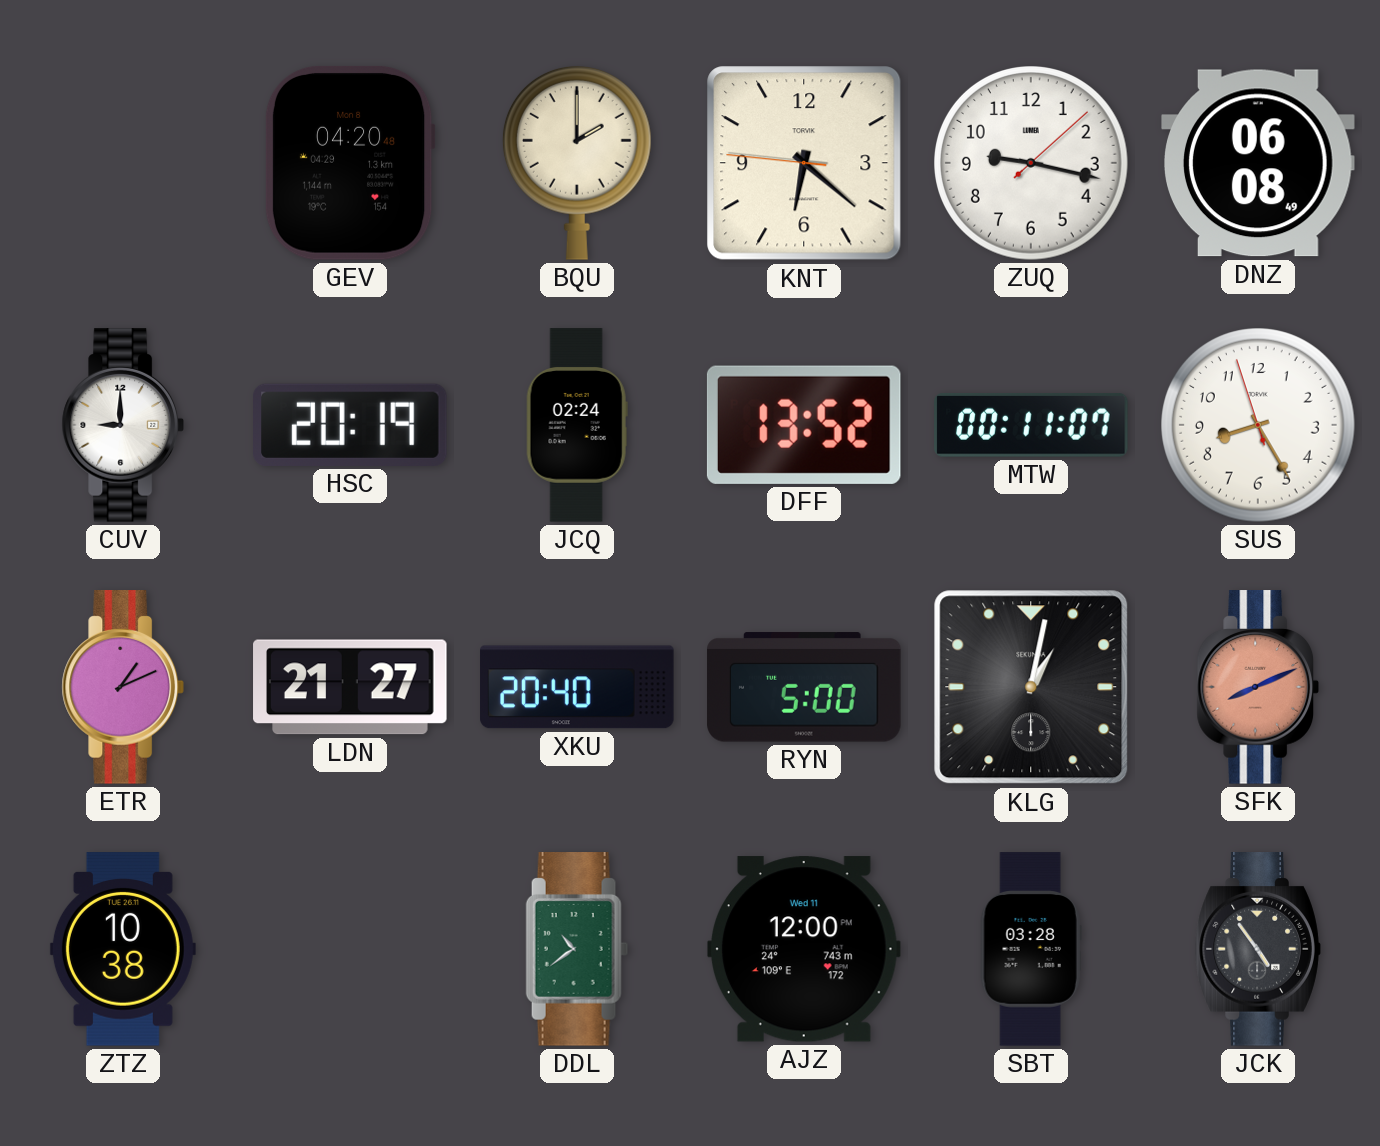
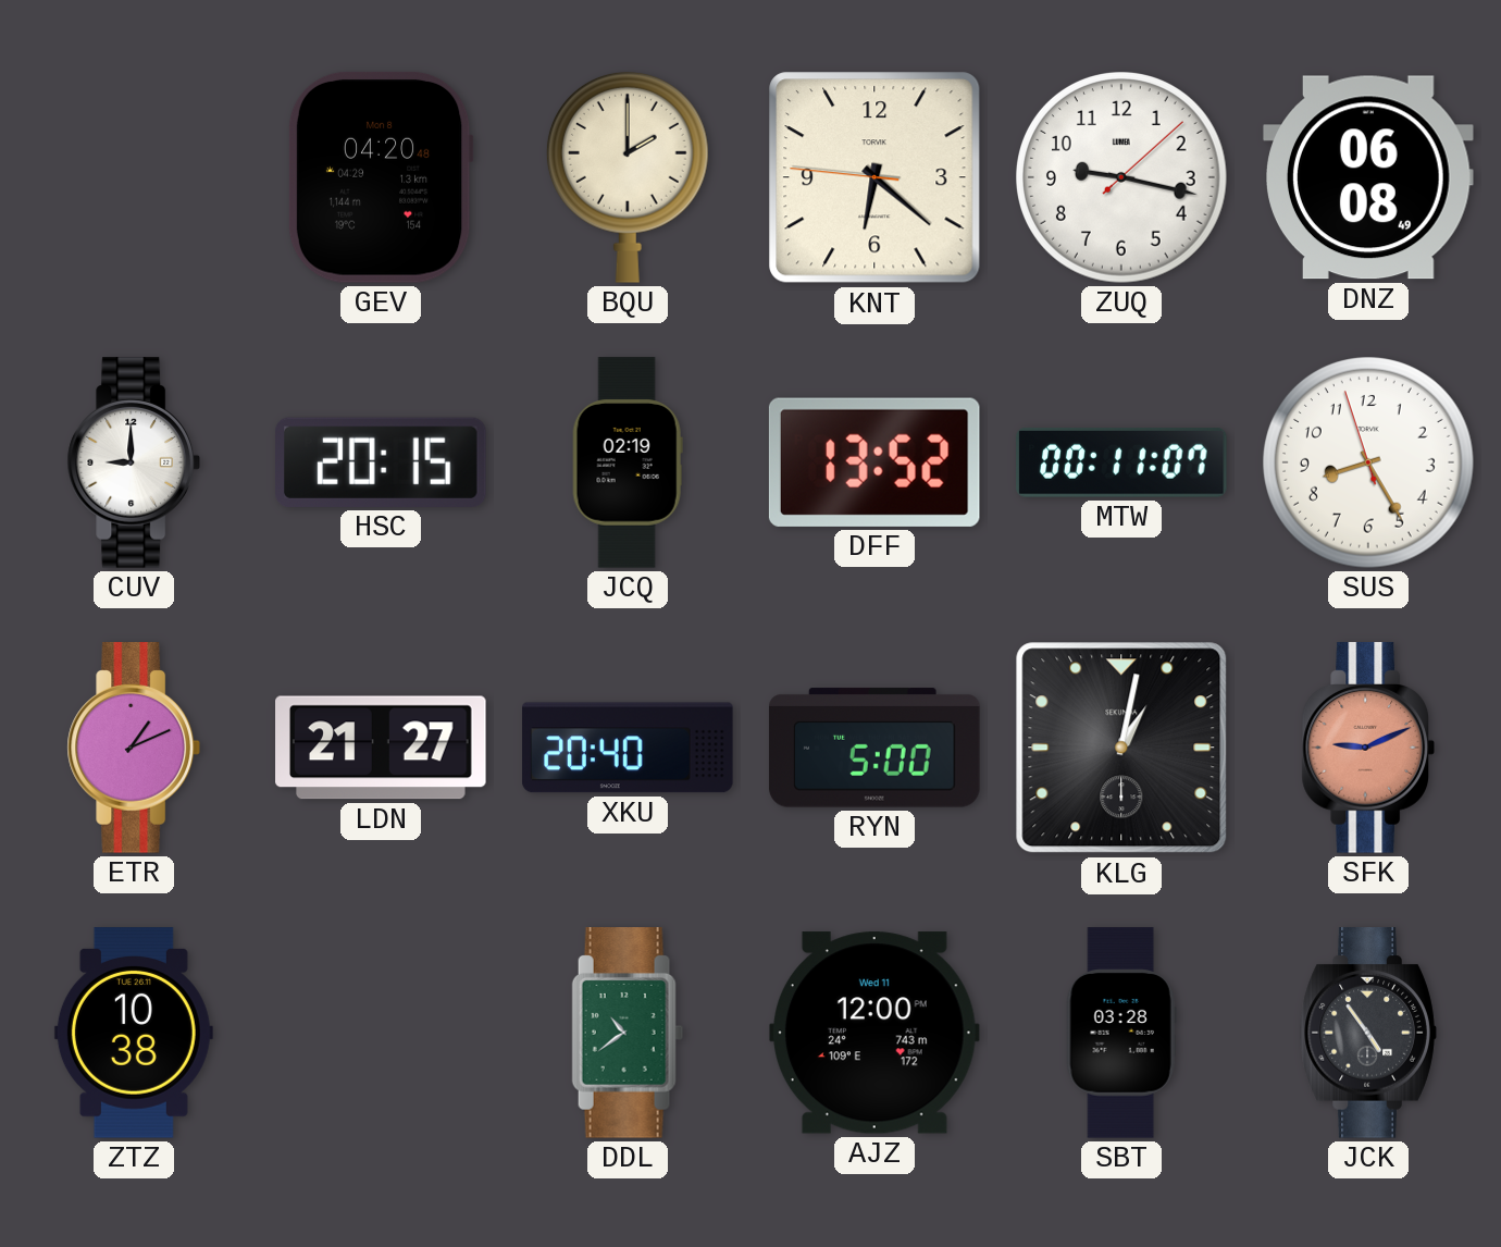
HSC: 20:19 -> 20:15 (382, 462)
JCQ: 02:24 -> 02:19 (628, 462)
SFK: 8:11 -> 9:11 (1367, 748)
